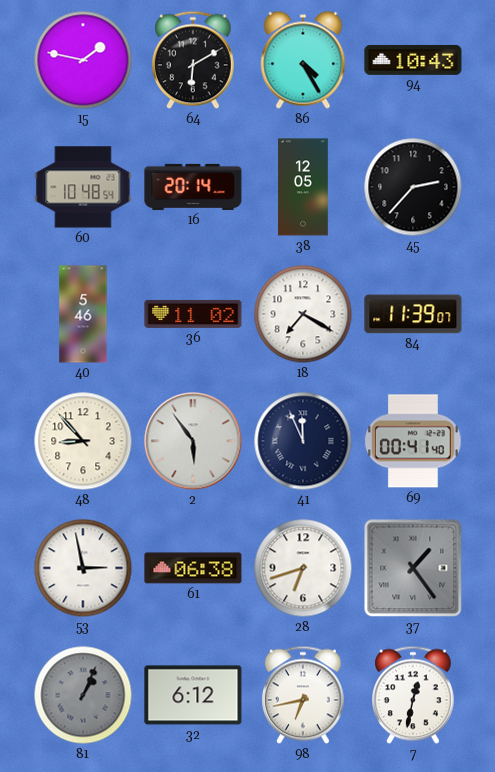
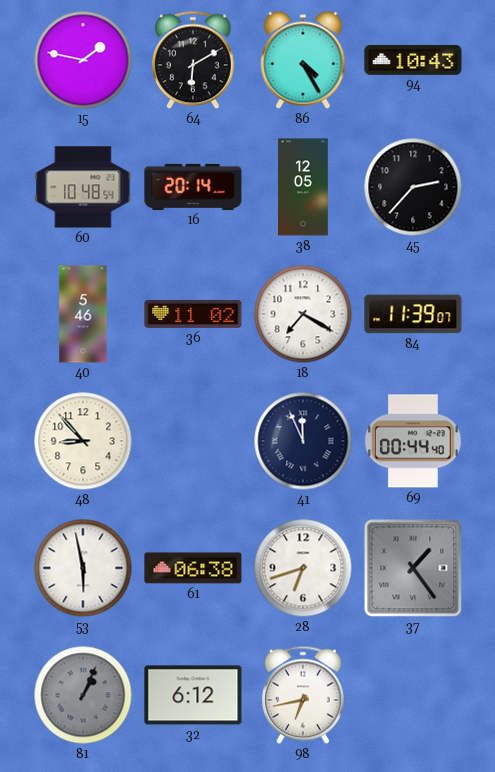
2: 5:54 -> none (193, 441)
69: 00:41 -> 00:44 (413, 441)
53: 2:58 -> 5:58 (83, 568)
7: 12:32 -> none (414, 695)
